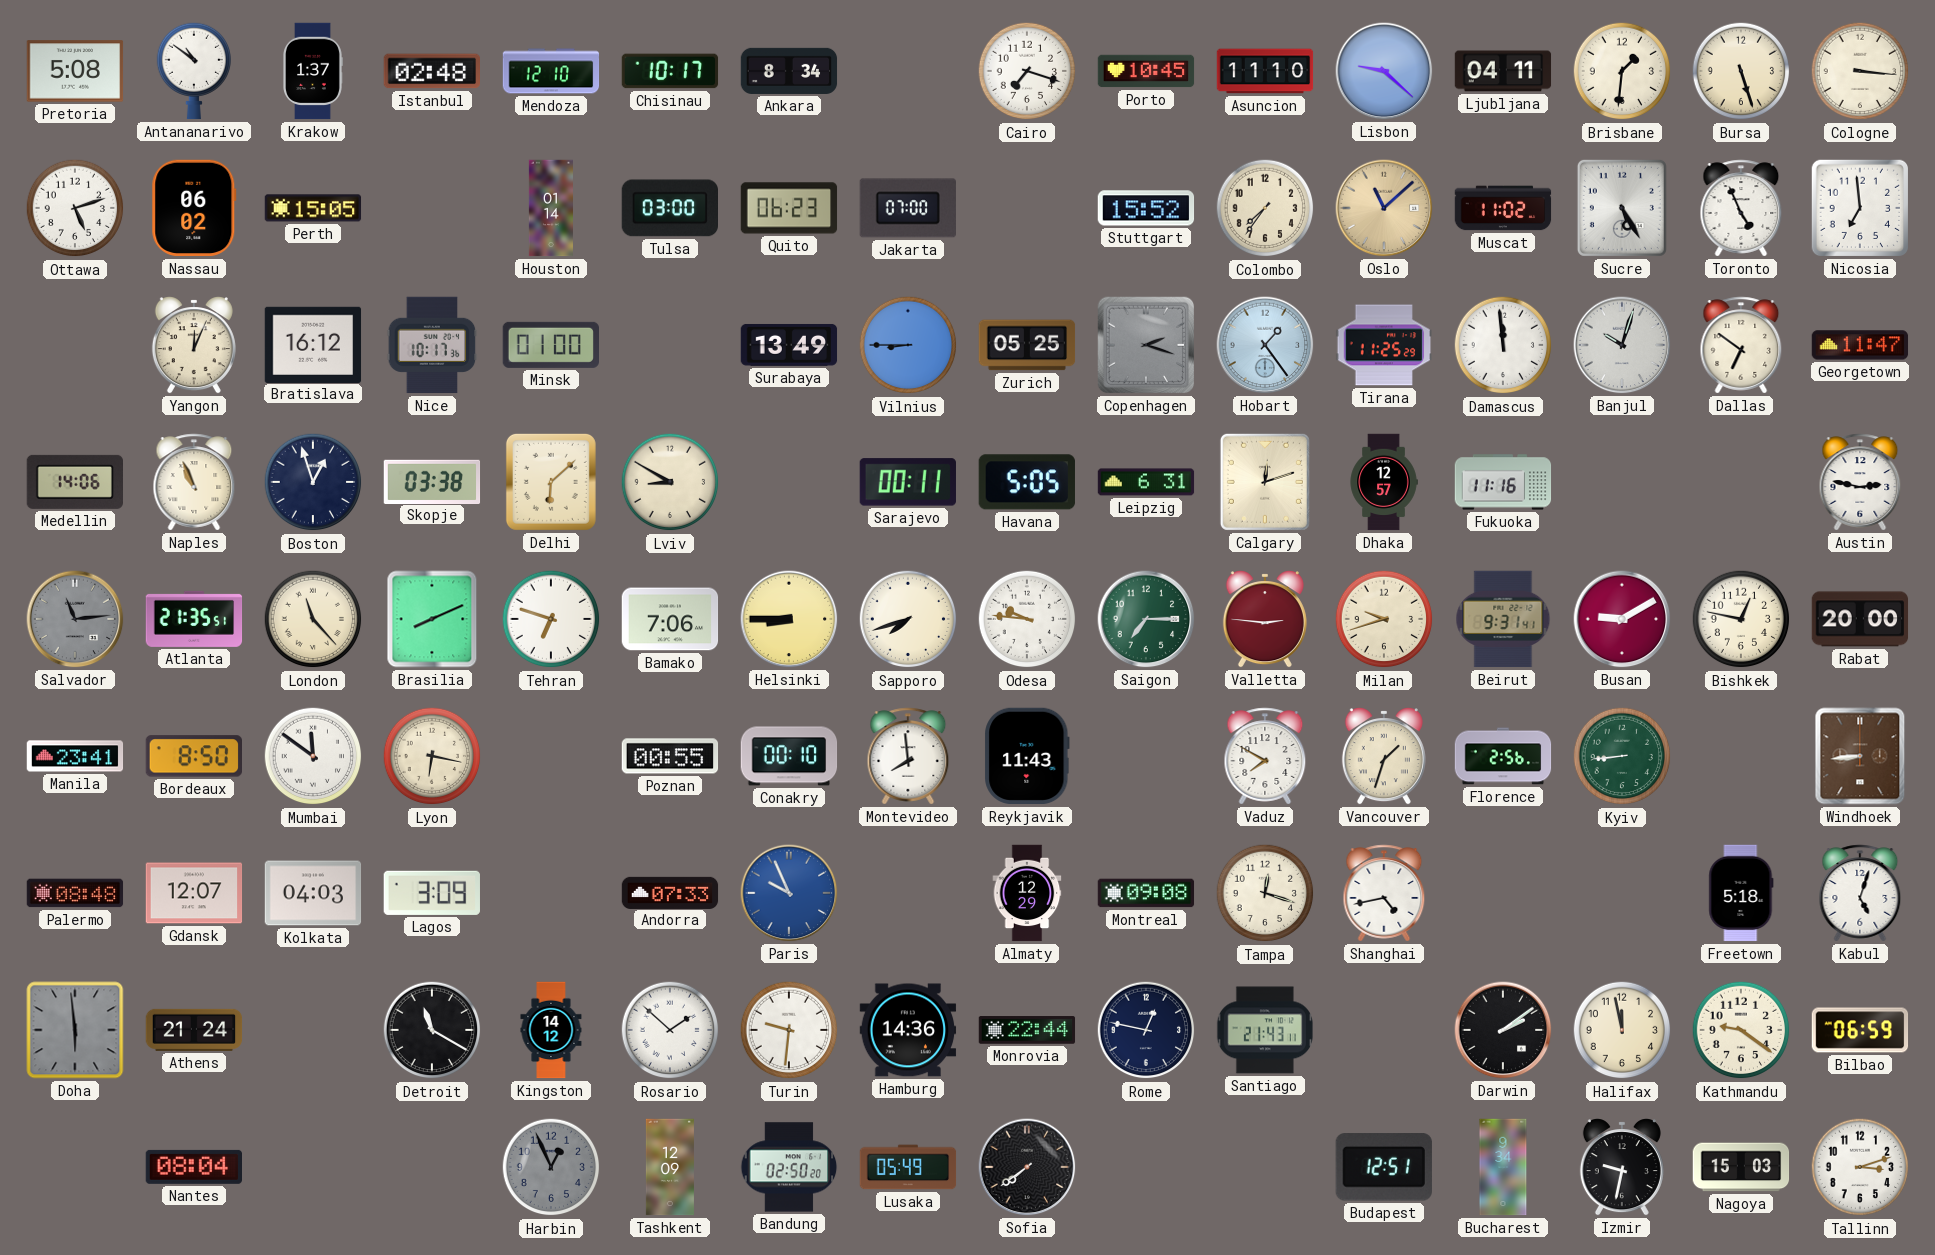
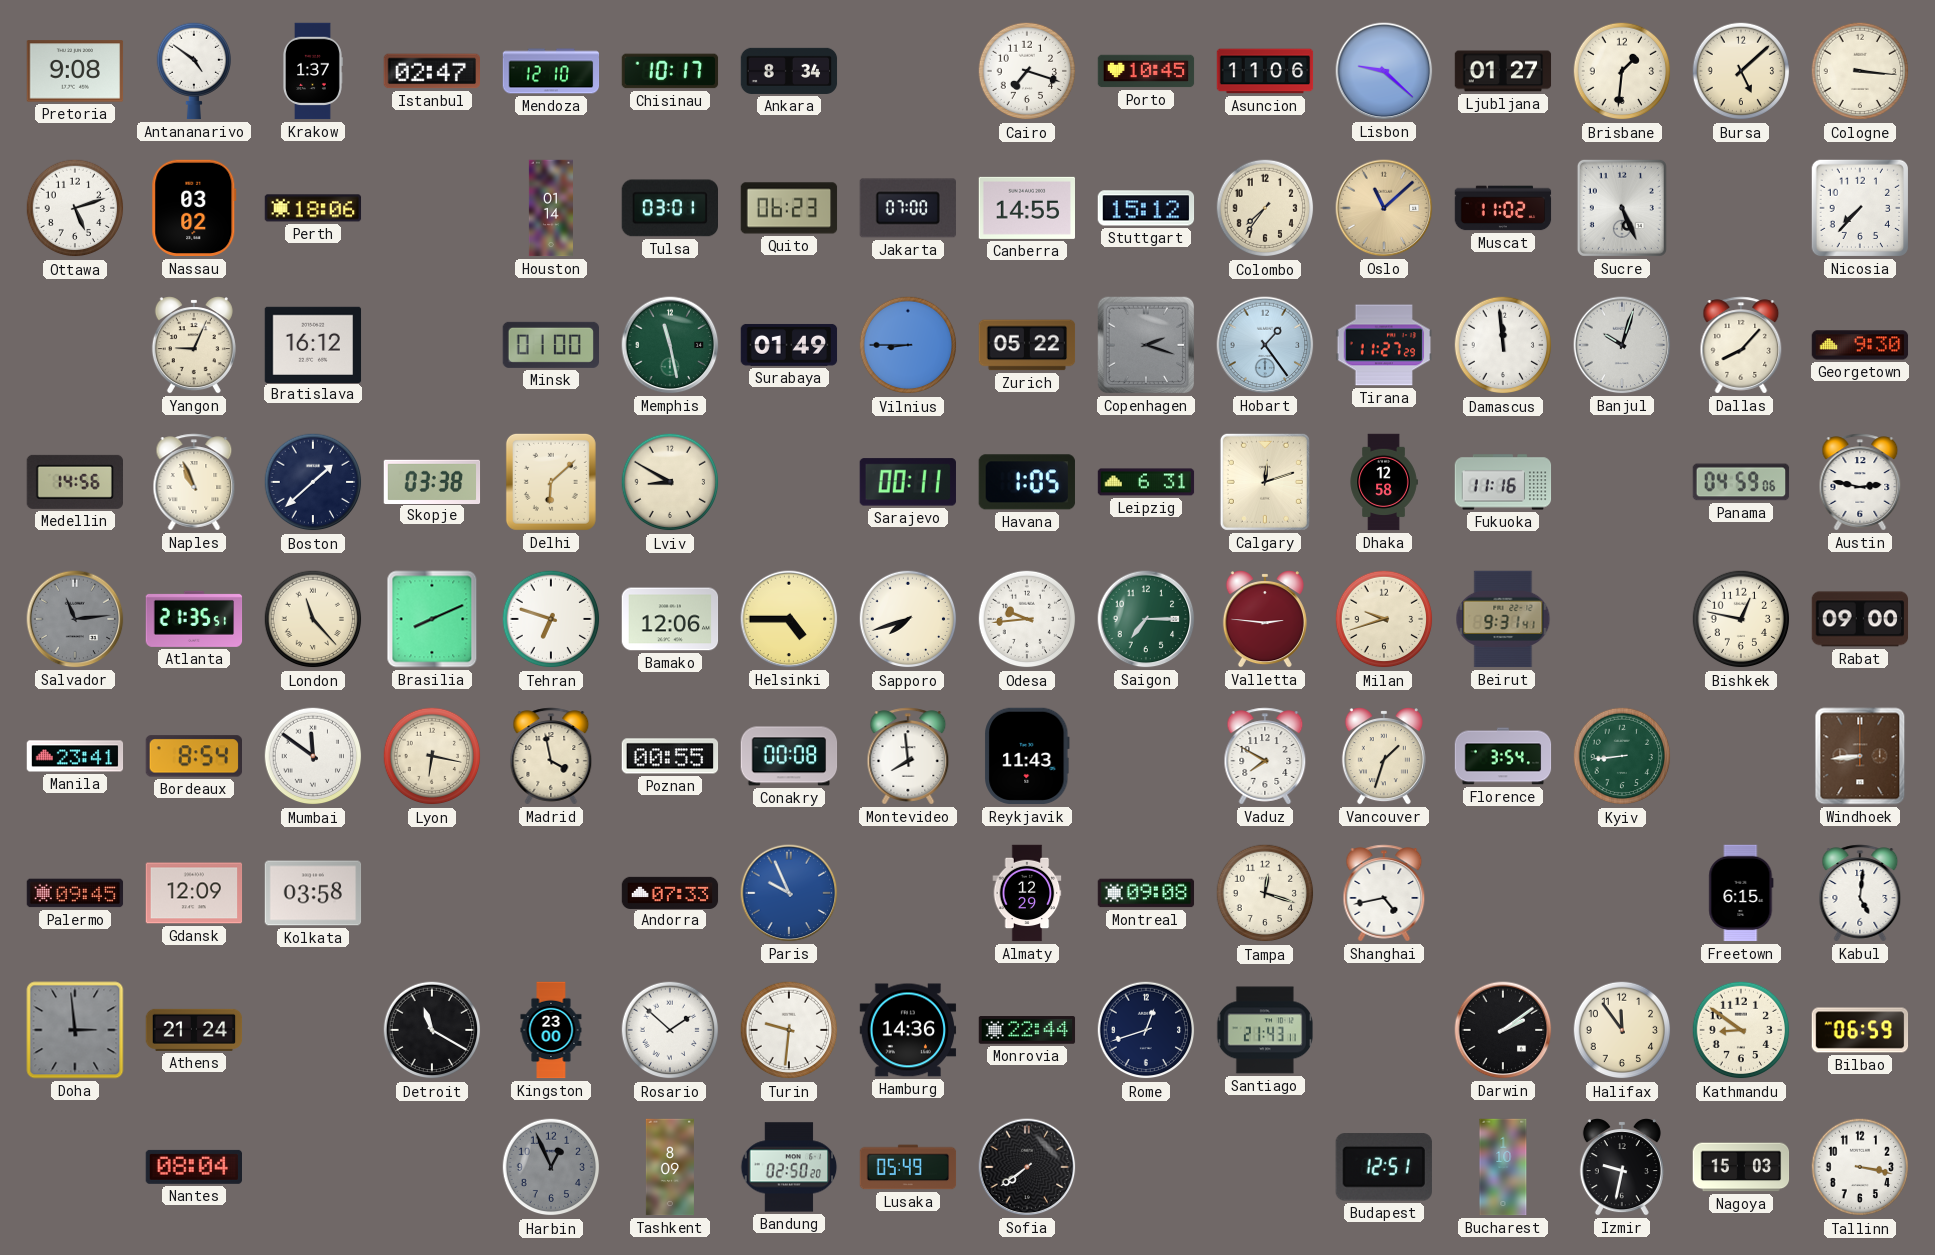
Pretoria: 5:08 -> 9:08 (75, 71)
Antananarivo: 10:51 -> 4:51 (193, 71)
Istanbul: 02:48 -> 02:47 (431, 71)
Asuncion: 11:10 -> 11:06 (1265, 71)
Ljubljana: 04:11 -> 01:27 (1503, 71)
Bursa: 5:27 -> 5:08 (1741, 71)
Nassau: 06:02 -> 03:02 (194, 208)
Perth: 15:05 -> 18:06 (313, 208)
Tulsa: 03:00 -> 03:01 (669, 208)
Canberra: none -> 14:55 (1027, 208)
Stuttgart: 15:52 -> 15:12 (1146, 208)
Sucre: 5:25 -> 5:26 (1622, 208)
Toronto: 4:56 -> none (1741, 208)
Nicosia: 6:59 -> 7:37 (1860, 208)
Yangon: 12:04 -> 9:04 (194, 345)
Nice: 10:17 -> none (432, 345)
Memphis: none -> 11:28 (670, 345)
Surabaya: 13:49 -> 01:49 (789, 345)
Zurich: 05:25 -> 05:22 (1027, 345)
Tirana: 11:25 -> 11:27 (1384, 345)
Dallas: 6:51 -> 8:07 (1741, 345)
Georgetown: 11:47 -> 9:30 (1860, 345)
Medellin: 14:06 -> 14:56 (74, 482)
Boston: 12:57 -> 1:38 (313, 482)
Havana: 5:05 -> 1:05 (1027, 482)
Dhaka: 12:57 -> 12:58 (1384, 482)
Panama: none -> 04:59 (1741, 482)
Bamako: 7:06 -> 12:06 (670, 619)
Helsinki: 8:45 -> 4:45 (789, 619)
Odesa: 9:46 -> 9:44 (1027, 619)
Busan: 9:10 -> none (1622, 619)
Rabat: 20:00 -> 09:00 (1860, 619)
Bordeaux: 8:50 -> 8:54 (193, 756)
Madrid: none -> 3:58 (551, 756)
Conakry: 00:10 -> 00:08 (789, 756)
Florence: 2:56 -> 3:54 (1503, 756)
Palermo: 08:48 -> 09:45 (75, 893)
Gdansk: 12:07 -> 12:09 (194, 893)
Kolkata: 04:03 -> 03:58 (313, 893)
Lagos: 3:09 -> none (432, 893)
Freetown: 5:18 -> 6:15 (1741, 893)
Kabul: 5:03 -> 5:01 (1860, 893)
Doha: 5:59 -> 2:59 (75, 1030)
Kingston: 14:12 -> 23:00 (551, 1030)
Rome: 12:47 -> 12:42 (1146, 1030)
Halifax: 11:58 -> 11:54 (1622, 1030)
Kathmandu: 9:21 -> 8:51 (1741, 1030)
Tashkent: 12:09 -> 8:09 (670, 1167)
Bucharest: 9:34 -> 1:10 (1503, 1167)
Tallinn: 3:12 -> 3:17 (1860, 1167)
